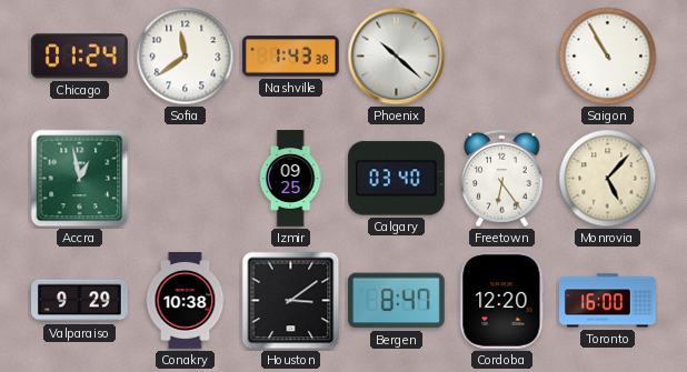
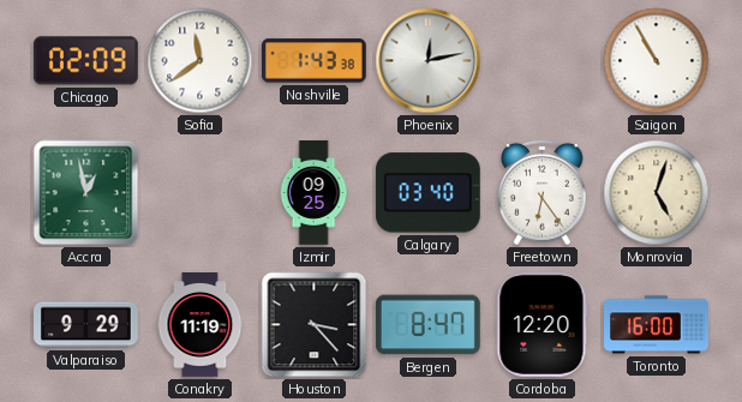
Chicago: 01:24 -> 02:09 (85, 61)
Phoenix: 10:22 -> 12:13 (429, 61)
Monrovia: 5:07 -> 5:03 (657, 193)
Conakry: 10:38 -> 11:19 (201, 325)
Houston: 3:09 -> 3:23 (315, 325)
